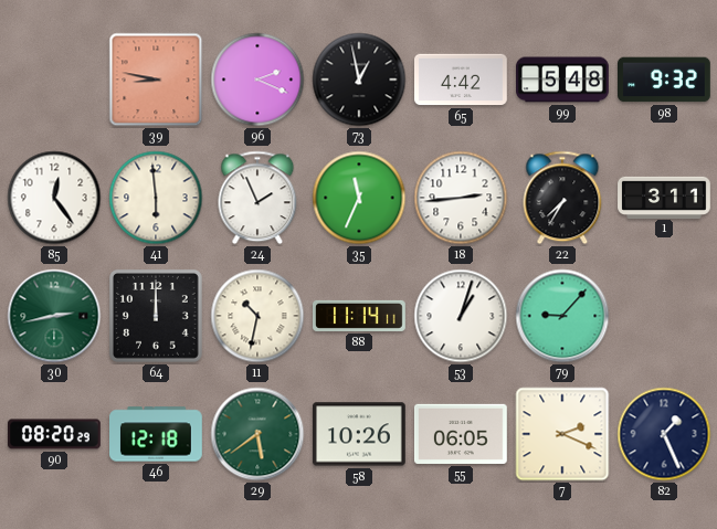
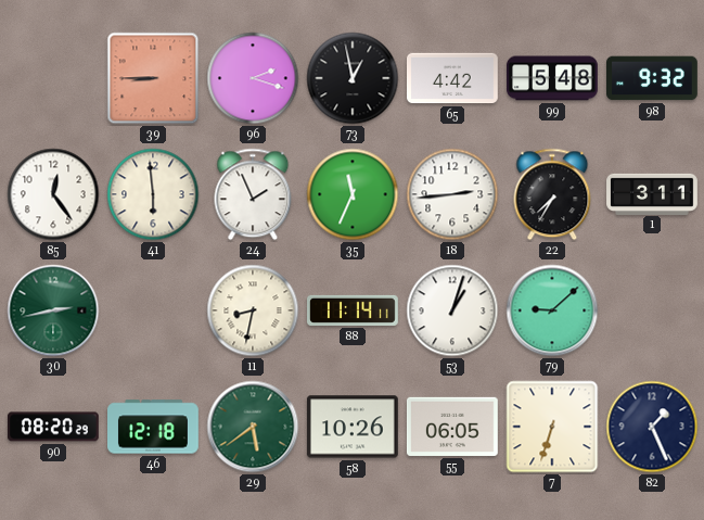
39: 8:47 -> 8:45 (153, 78)
96: 2:19 -> 2:18 (253, 78)
64: 12:00 -> none (156, 316)
11: 10:32 -> 8:32 (253, 310)
79: 9:07 -> 9:08 (552, 310)
7: 2:19 -> 6:33 (552, 427)
